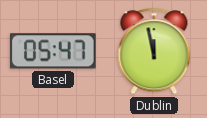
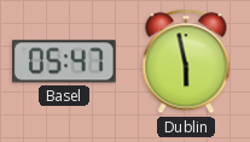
Dublin: 11:58 -> 5:58 (186, 61)
